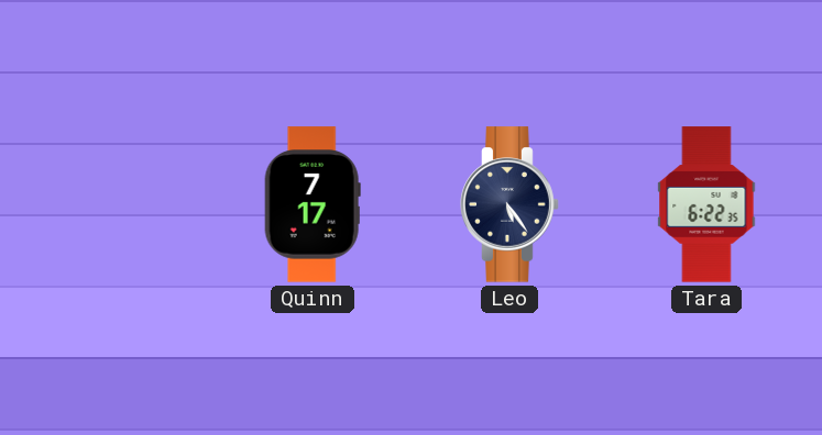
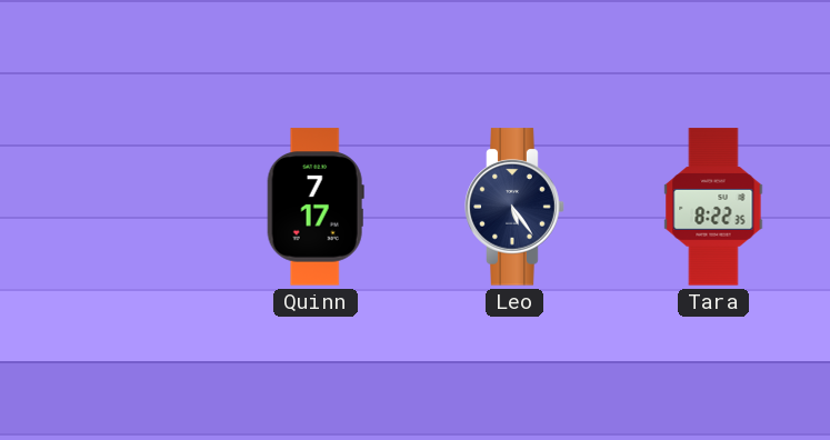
Tara: 6:22 -> 8:22 (713, 207)
